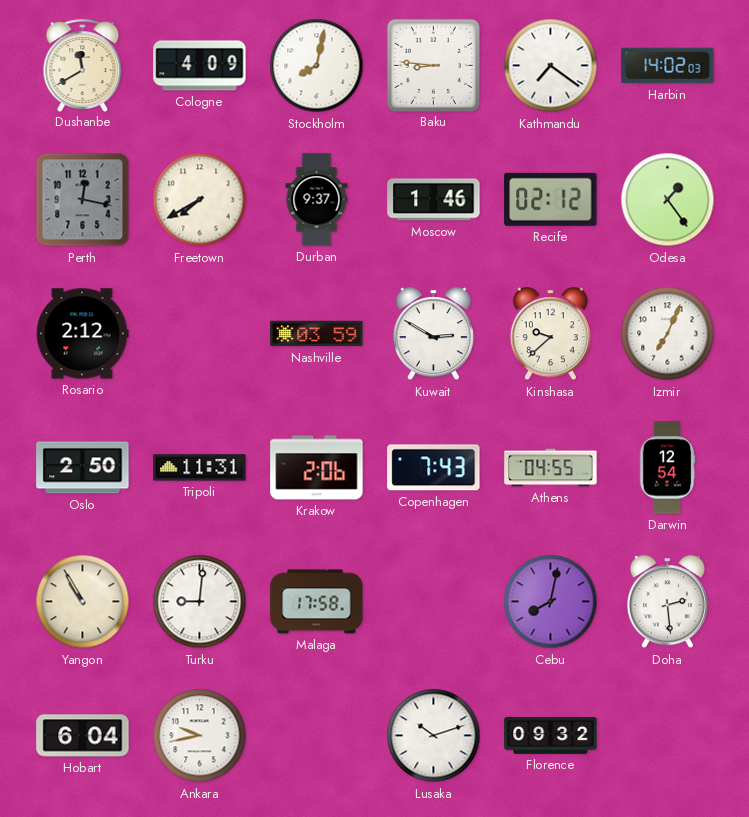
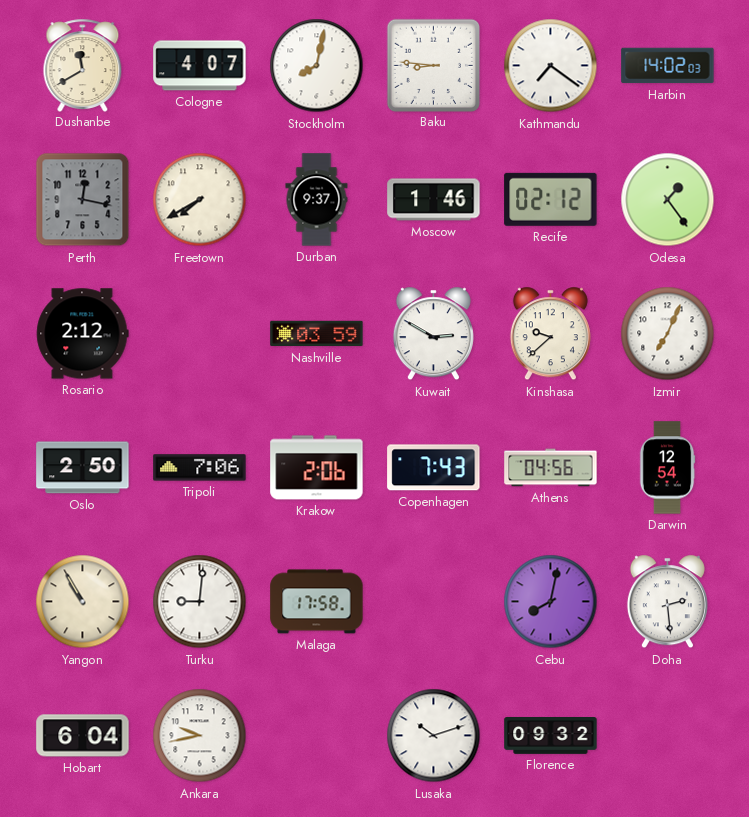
Cologne: 4:09 -> 4:07 (200, 66)
Tripoli: 11:31 -> 7:06 (200, 468)
Athens: 04:55 -> 04:56 (551, 468)
